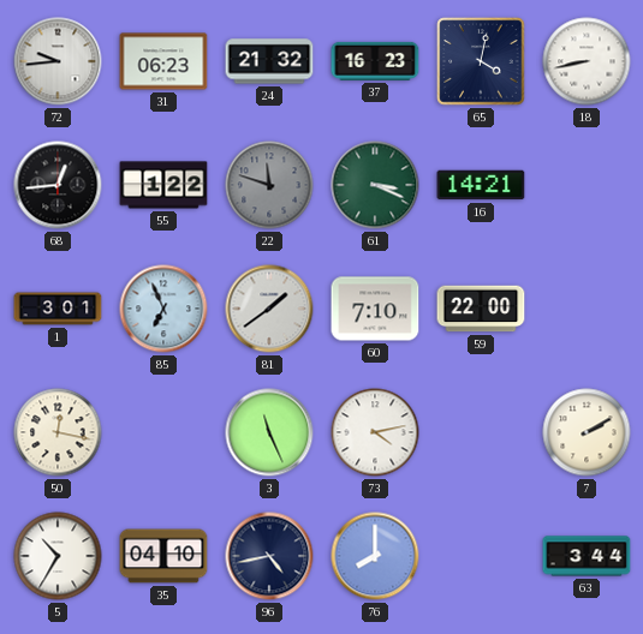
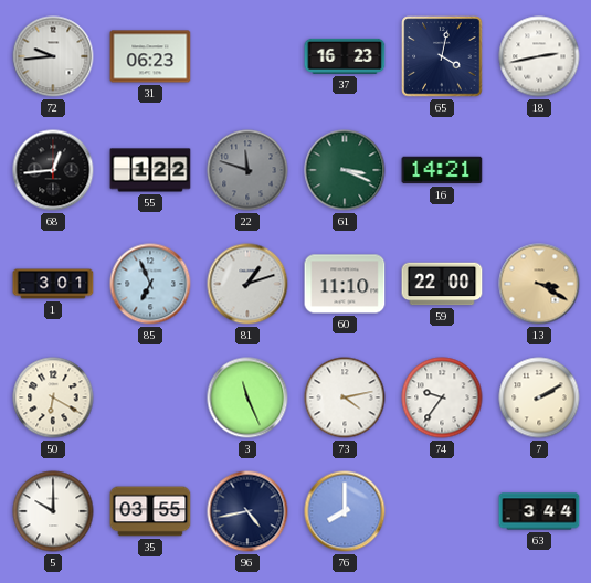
24: 21:32 -> none (269, 61)
18: 8:43 -> 2:43 (539, 56)
81: 1:39 -> 1:12 (247, 284)
60: 7:10 -> 11:10 (345, 284)
13: none -> 3:20 (539, 284)
50: 12:17 -> 6:20 (53, 397)
74: none -> 9:36 (442, 397)
5: 10:35 -> 10:00 (53, 511)
35: 04:10 -> 03:55 (150, 511)
